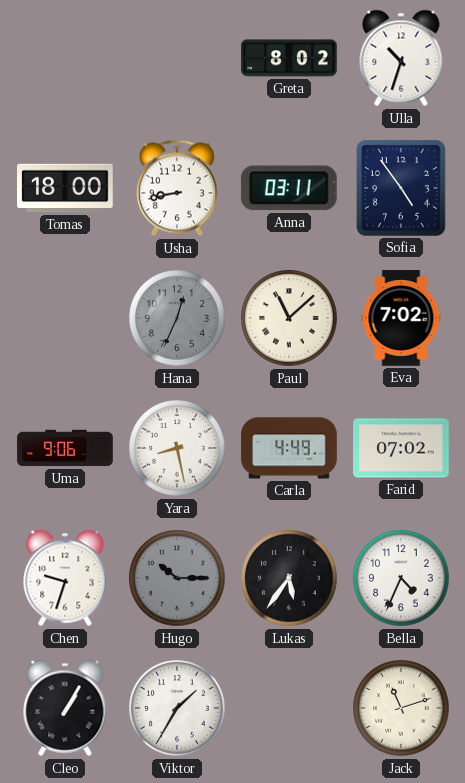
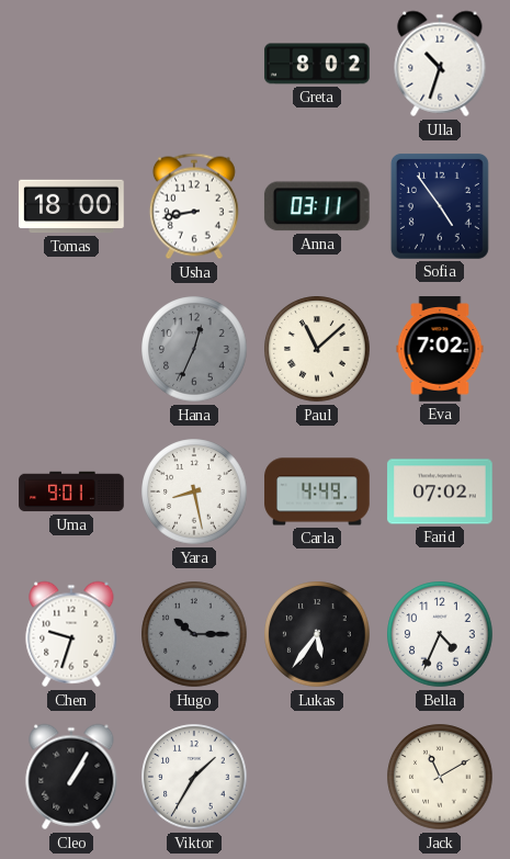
Uma: 9:06 -> 9:01 (71, 491)
Jack: 11:12 -> 11:10 (440, 777)
